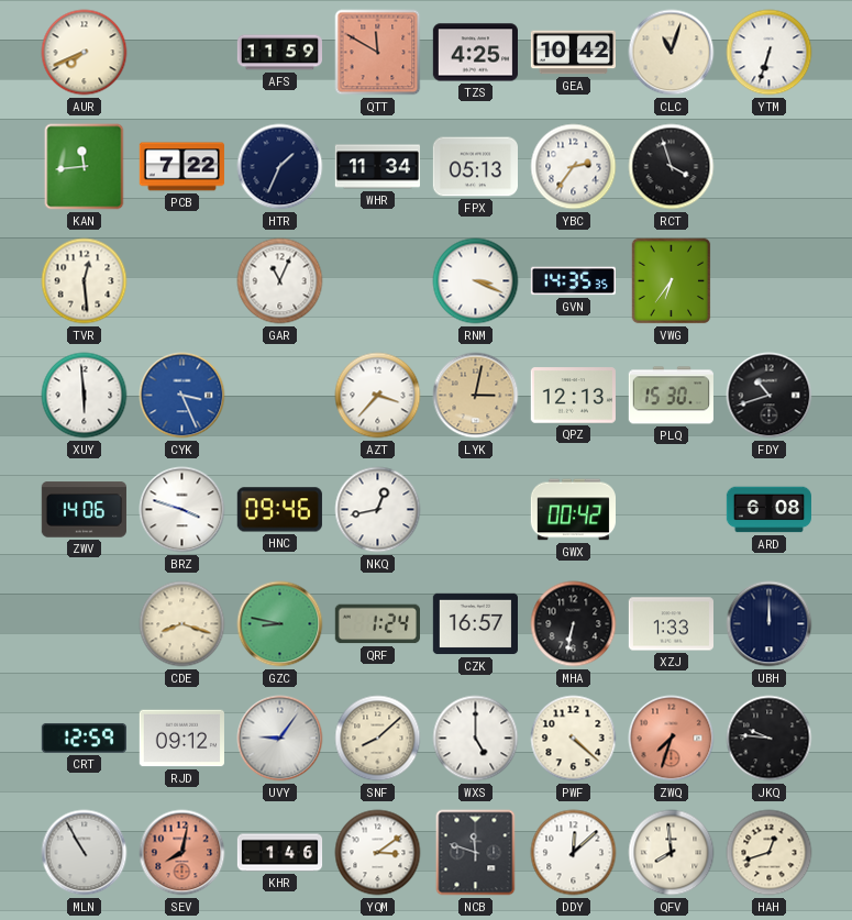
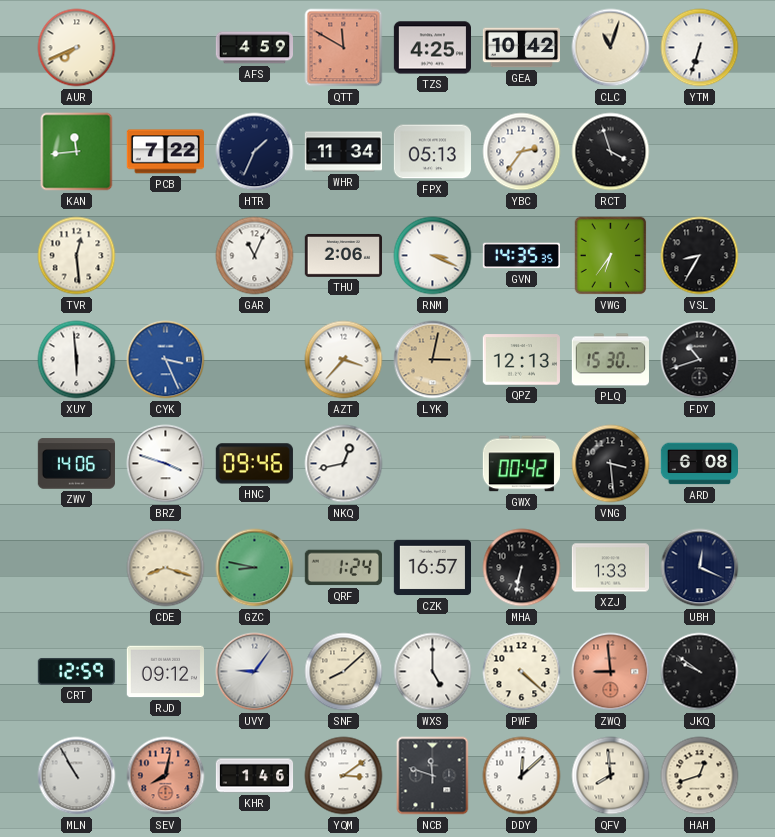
AFS: 11:59 -> 4:59 (254, 48)
THU: none -> 2:06 (343, 255)
VSL: none -> 8:35 (700, 256)
VNG: none -> 3:29 (611, 464)
UBH: 12:00 -> 12:19 (700, 568)
ZWQ: 7:33 -> 8:59 (611, 672)
JKQ: 9:46 -> 9:51 (700, 672)
